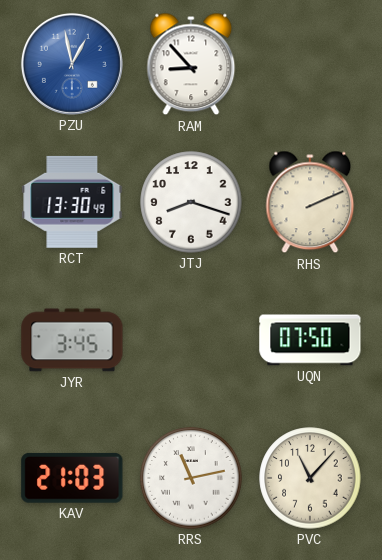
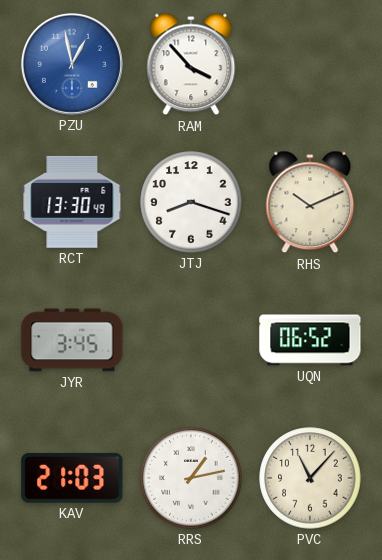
RAM: 8:53 -> 3:53 (191, 64)
RHS: 2:11 -> 10:11 (310, 202)
UQN: 07:50 -> 06:52 (310, 340)
RRS: 11:13 -> 1:13 (191, 478)
